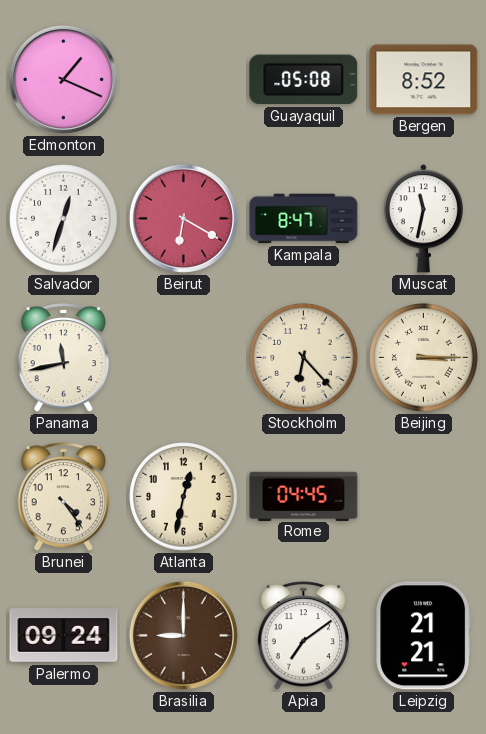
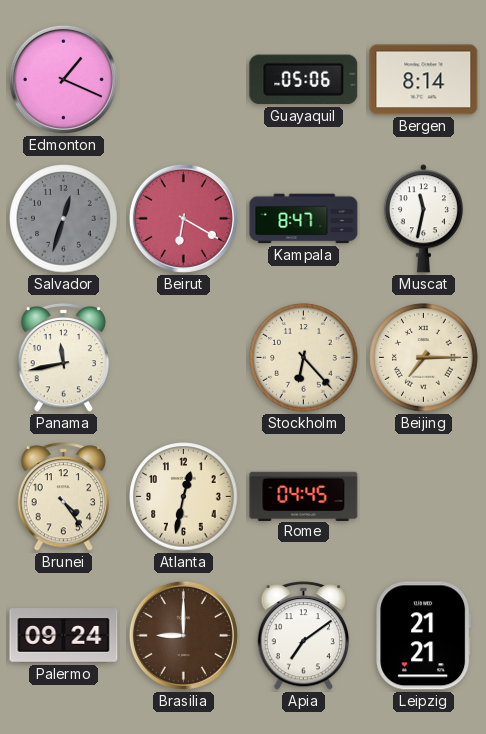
Guayaquil: 05:08 -> 05:06 (304, 80)
Bergen: 8:52 -> 8:14 (424, 80)
Salvador dial: white -> grey (64, 219)
Beijing: 3:15 -> 7:15 (424, 358)
